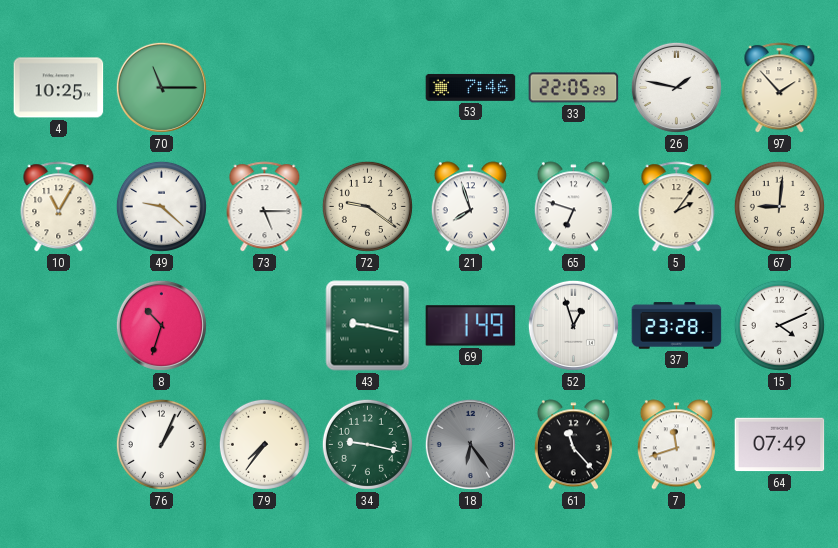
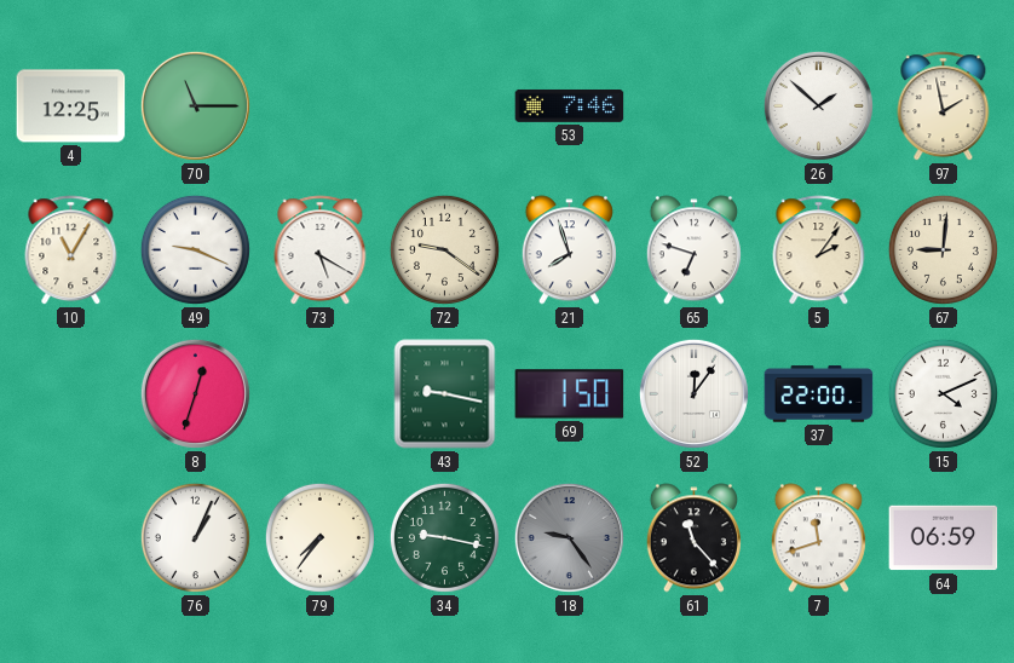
4: 10:25 -> 12:25 (71, 106)
33: 22:05 -> none (574, 88)
26: 1:47 -> 1:52 (818, 105)
97: 1:53 -> 1:58 (944, 106)
49: 9:22 -> 9:19 (195, 249)
73: 5:15 -> 5:20 (321, 250)
8: 10:33 -> 12:33 (195, 393)
69: 1:49 -> 1:50 (570, 394)
52: 12:57 -> 12:06 (693, 393)
37: 23:28 -> 22:00 (819, 394)
18: 6:24 -> 9:24 (569, 537)
64: 07:49 -> 06:59 (944, 538)
